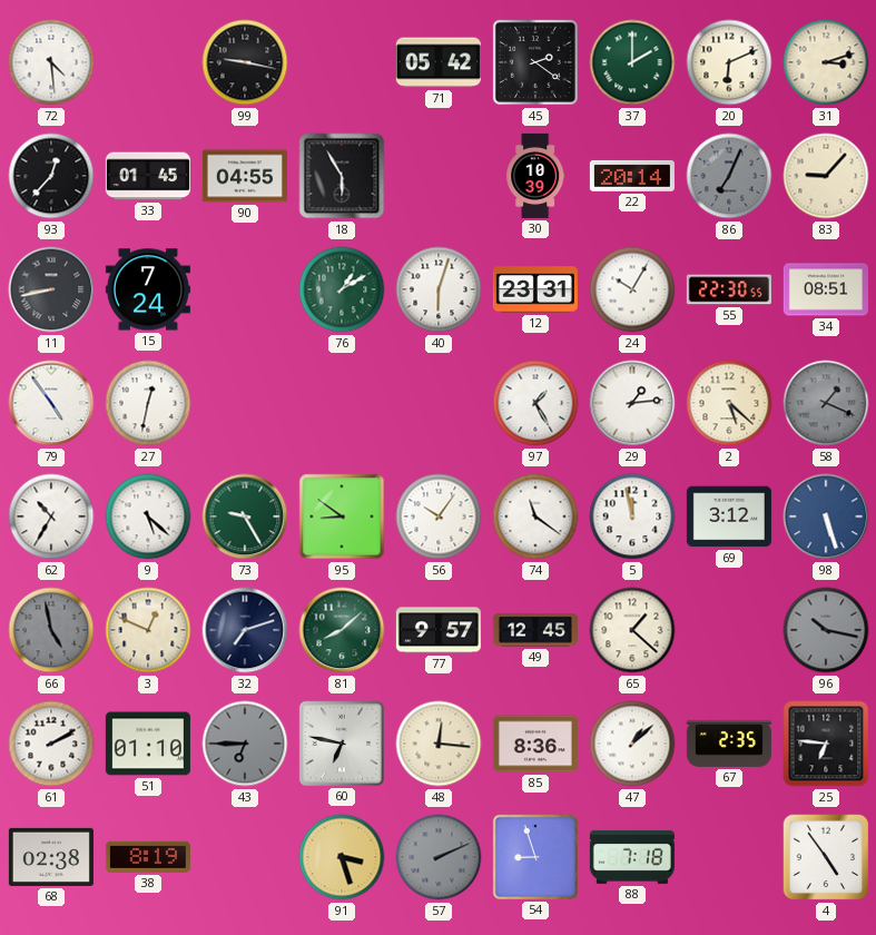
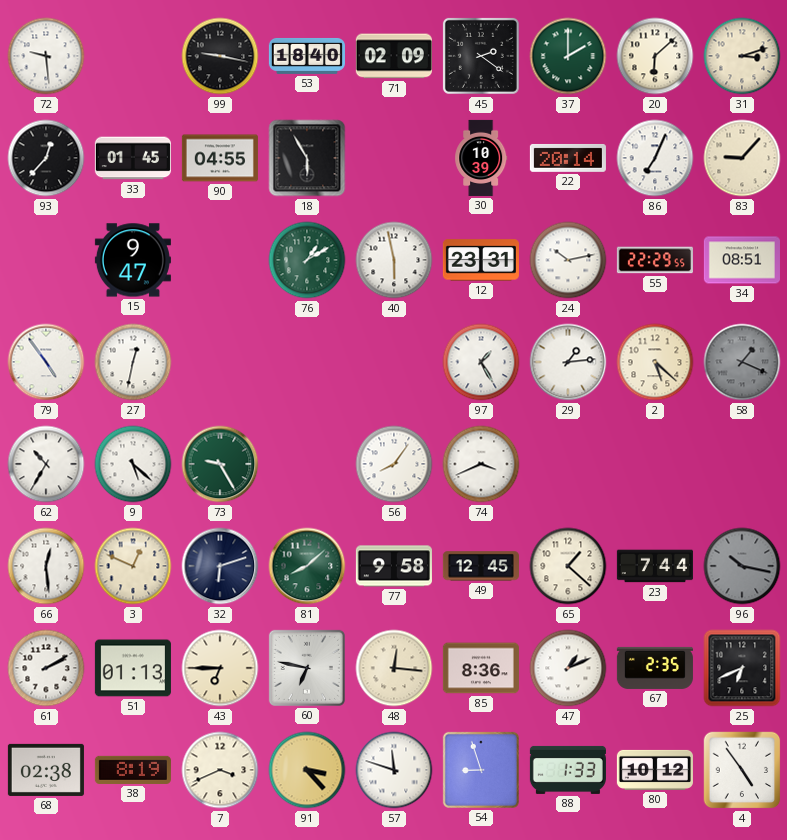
72: 4:29 -> 9:29 (46, 56)
53: none -> 18:40 (307, 56)
71: 05:42 -> 02:09 (394, 56)
20: 6:11 -> 6:08 (655, 56)
86 dial: grey -> white (655, 158)
11: 8:43 -> none (51, 289)
15: 7:24 -> 9:47 (133, 260)
40: 6:03 -> 5:58 (394, 260)
24: 10:05 -> 10:13 (568, 260)
55: 22:30 -> 22:29 (655, 260)
95: 8:51 -> none (342, 516)
56: 10:06 -> 8:06 (394, 464)
74: 11:21 -> 3:41 (481, 464)
5: 11:58 -> none (632, 516)
69: 3:12 -> none (729, 516)
98: 5:27 -> none (826, 516)
66: 4:58 -> 12:29 (46, 566)
66 dial: grey -> white (46, 566)
32: 7:12 -> 6:12 (220, 566)
77: 9:57 -> 9:58 (394, 566)
23: none -> 7:44 (655, 566)
51: 01:10 -> 01:13 (133, 668)
43 dial: grey -> cream (220, 668)
47: 1:08 -> 1:11 (568, 668)
25: 6:46 -> 6:41 (742, 668)
7: none -> 3:41 (220, 770)
91: 3:27 -> 3:23 (307, 770)
57: 2:11 -> 11:48 (394, 770)
57 dial: grey -> white (394, 770)
88: 7:18 -> 1:33 (568, 770)
80: none -> 10:12 (655, 770)
